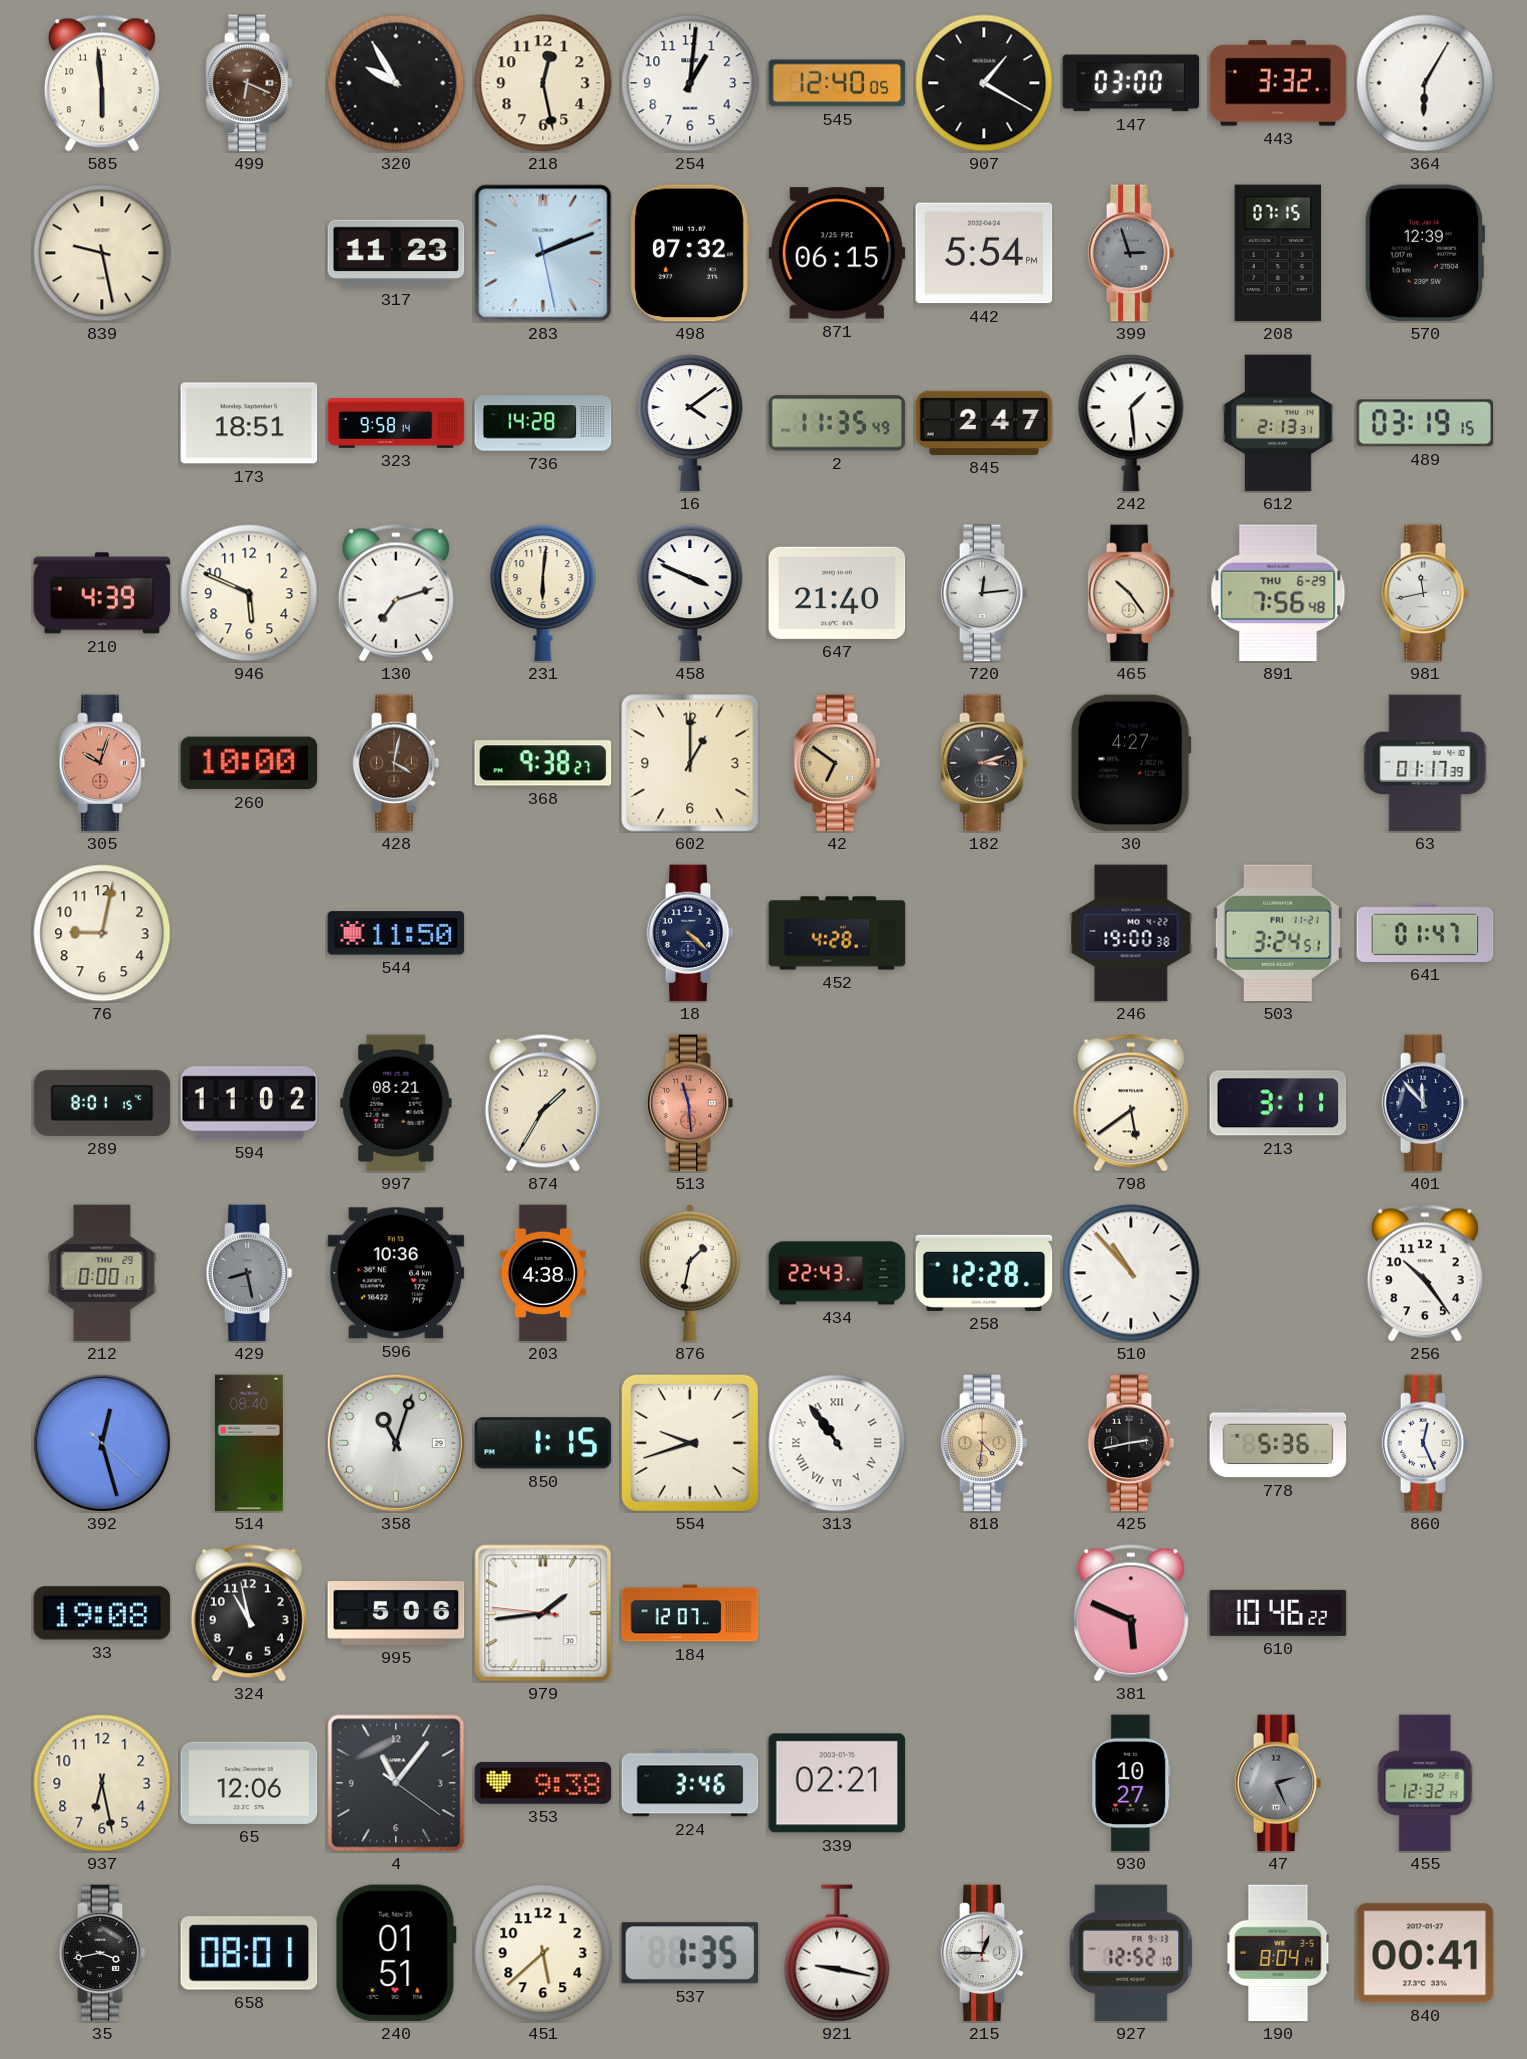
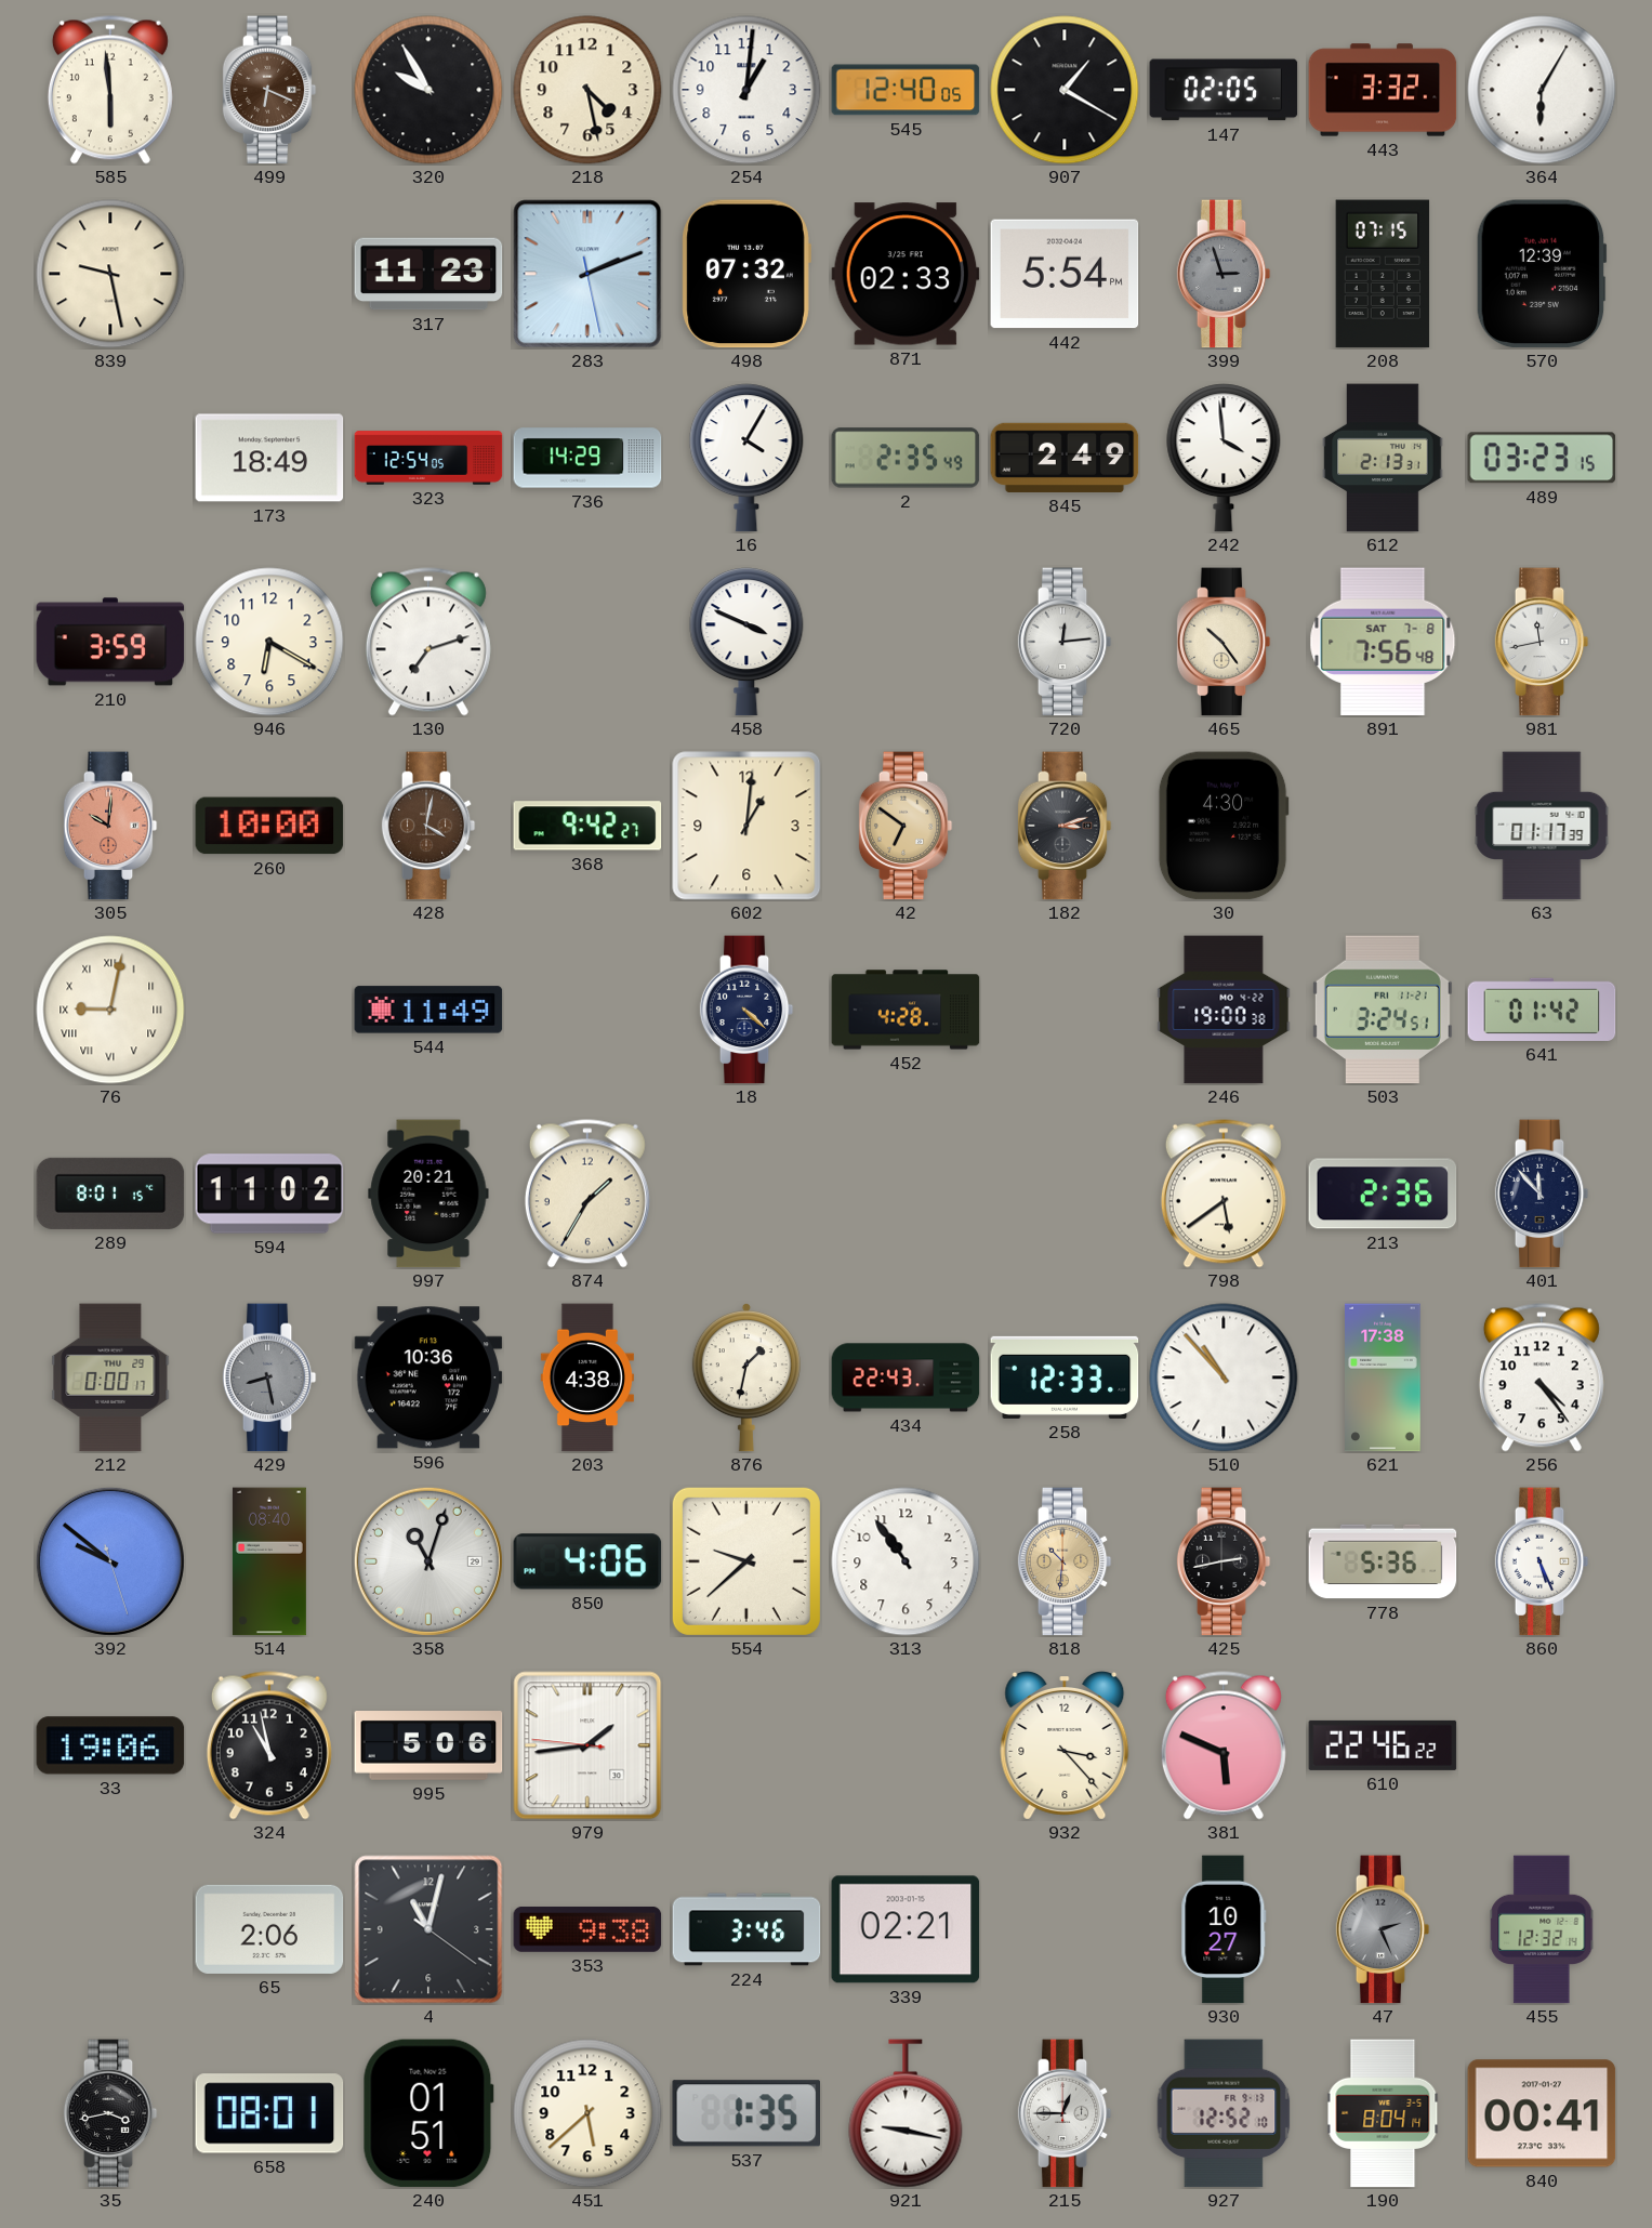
218: 12:28 -> 4:28 (587, 90)
147: 03:00 -> 02:05 (1224, 90)
871: 06:15 -> 02:33 (906, 274)
173: 18:51 -> 18:49 (269, 458)
323: 9:58 -> 12:54 (428, 458)
736: 14:28 -> 14:29 (587, 458)
16: 4:09 -> 4:05 (746, 458)
2: 11:35 -> 2:35 (906, 458)
845: 2:47 -> 2:49 (1065, 458)
242: 1:29 -> 3:59 (1224, 458)
489: 03:19 -> 03:23 (1542, 458)
210: 4:39 -> 3:59 (110, 642)
946: 5:49 -> 6:20 (269, 642)
231: 6:01 -> none (543, 593)
647: 21:40 -> none (837, 593)
891 date: THU 6-29 -> SAT 7-8 (1383, 642)
305: 10:03 -> 10:01 (110, 826)
368: 9:38 -> 9:42 (587, 826)
602: 1:00 -> 1:01 (746, 826)
30: 4:27 -> 4:30 (1224, 826)
76 numerals: Arabic -> Roman (110, 1010)
544: 11:50 -> 11:49 (428, 1010)
641: 01:47 -> 01:42 (1542, 1010)
997: 08:21 -> 20:21 (428, 1194)
513: 11:29 -> none (690, 1103)
213: 3:11 -> 2:36 (1383, 1194)
258: 12:28 -> 12:33 (1065, 1377)
621: none -> 17:38 (1384, 1377)
256: 10:24 -> 4:24 (1542, 1377)
392: 12:27 -> 9:51 (110, 1561)
850: 1:15 -> 4:06 (587, 1561)
554: 9:42 -> 9:38 (746, 1561)
313 numerals: Roman -> Arabic (906, 1561)
818: 4:31 -> 10:31 (1065, 1561)
860: 12:26 -> 5:26 (1542, 1561)
33: 19:08 -> 19:06 (110, 1745)
184: 12:07 -> none (690, 1613)
932: none -> 3:23 (1065, 1746)
610: 10:46 -> 22:46 (1383, 1745)
937: 6:28 -> none (102, 1783)
65: 12:06 -> 2:06 (269, 1929)
4: 11:06 -> 11:02 (428, 1929)
